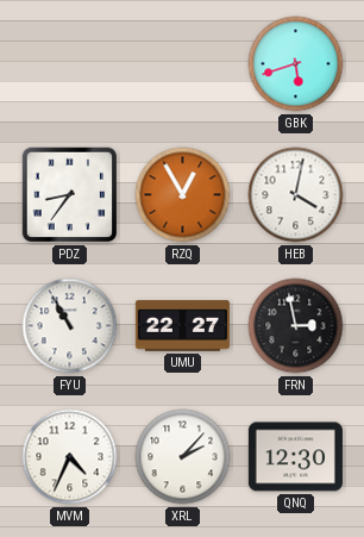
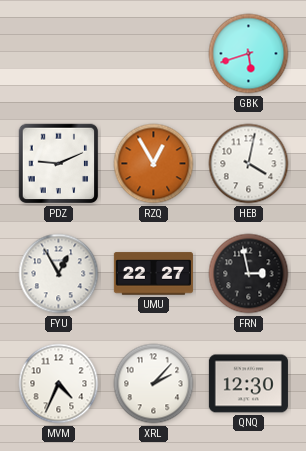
PDZ: 8:36 -> 9:11 (59, 164)
FYU: 10:55 -> 12:55 (59, 274)
